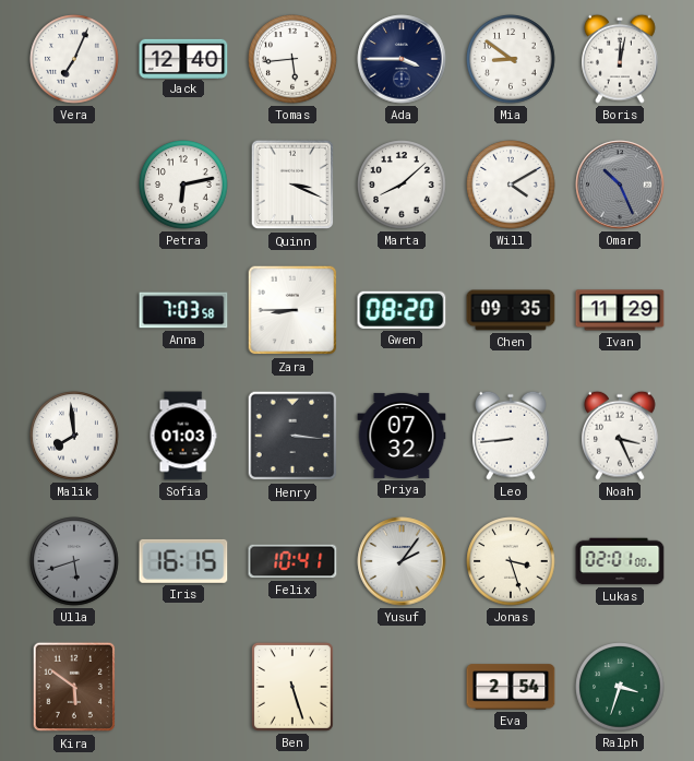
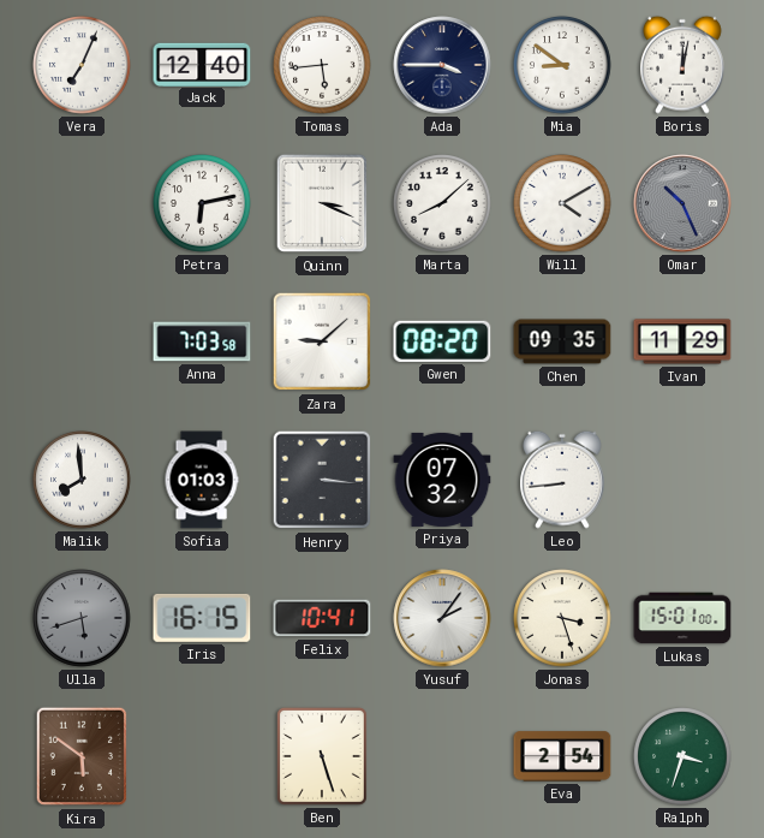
Zara: 8:45 -> 9:08 (322, 341)
Noah: 3:26 -> none (621, 436)
Lukas: 02:01 -> 15:01 (682, 618)
